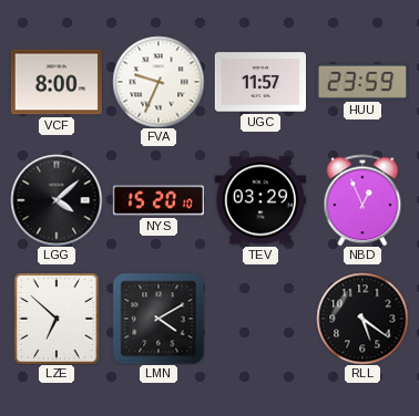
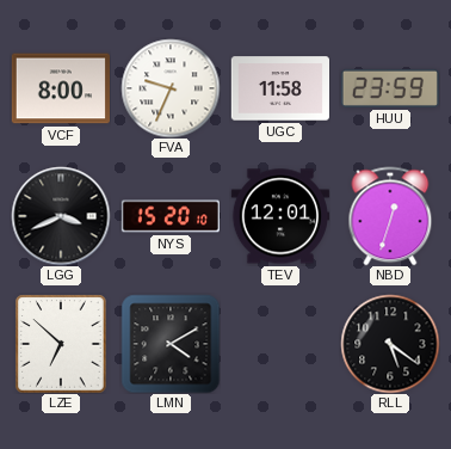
UGC: 11:57 -> 11:58 (279, 88)
LGG: 4:08 -> 3:41 (61, 216)
TEV: 03:29 -> 12:01 (279, 216)
NBD: 12:56 -> 12:33 (390, 216)
